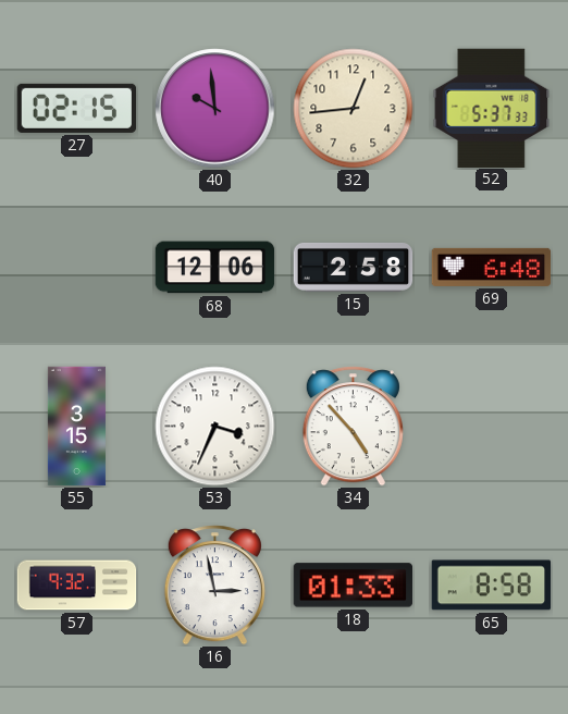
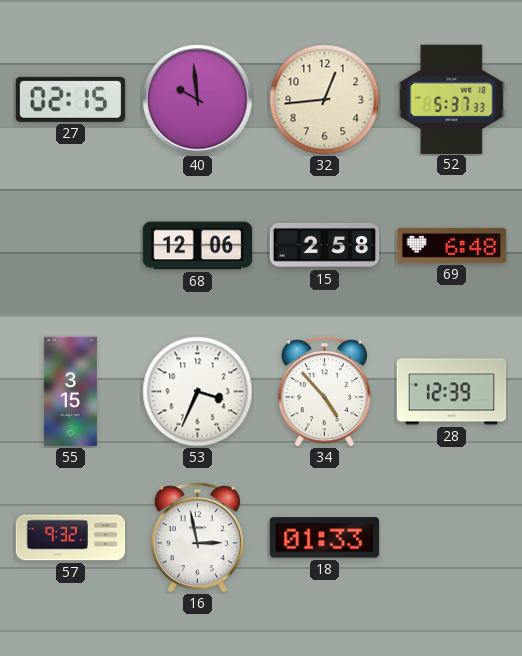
28: none -> 12:39 (452, 392)
65: 8:58 -> none (492, 586)
